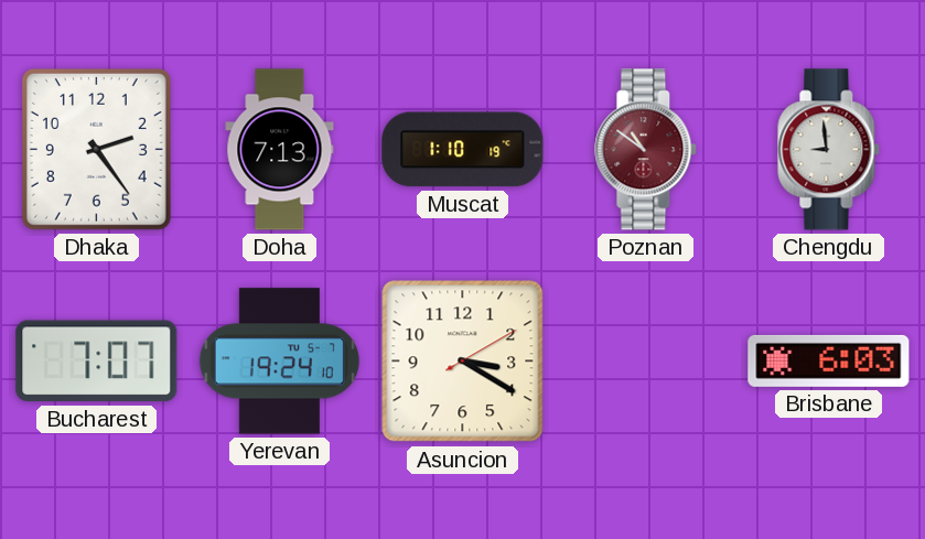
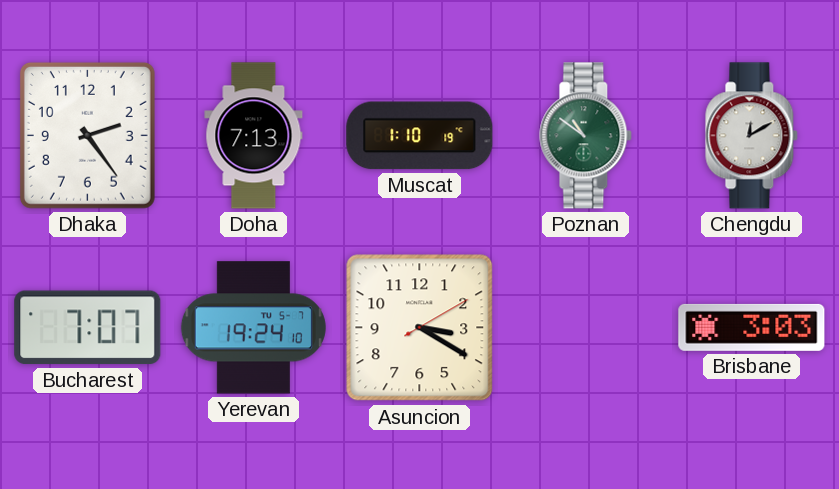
Poznan dial: burgundy -> green (586, 136)
Chengdu: 8:59 -> 12:10 (752, 136)
Brisbane: 6:03 -> 3:03 (752, 327)
